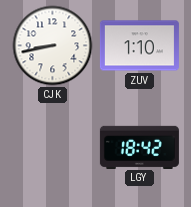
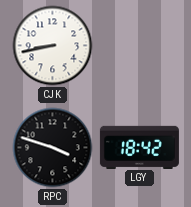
ZUV: 1:10 -> none (139, 46)
RPC: none -> 3:48 (53, 148)
